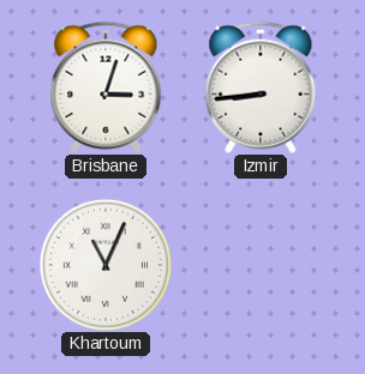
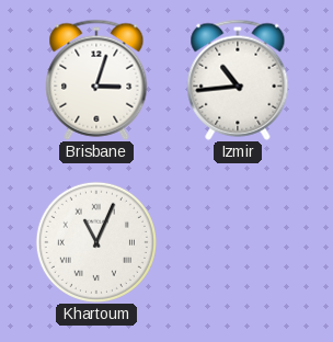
Izmir: 8:44 -> 10:44 (238, 80)
